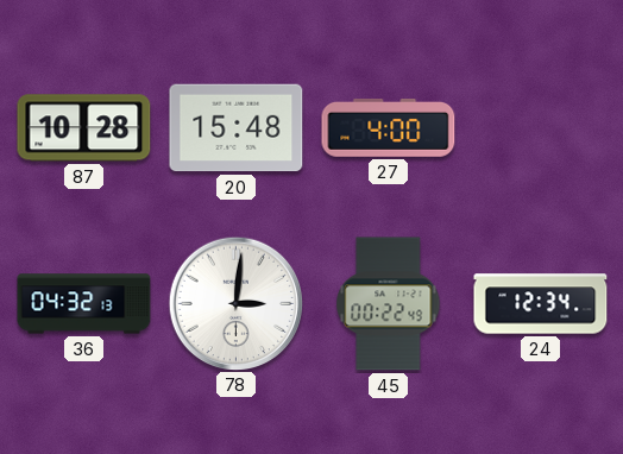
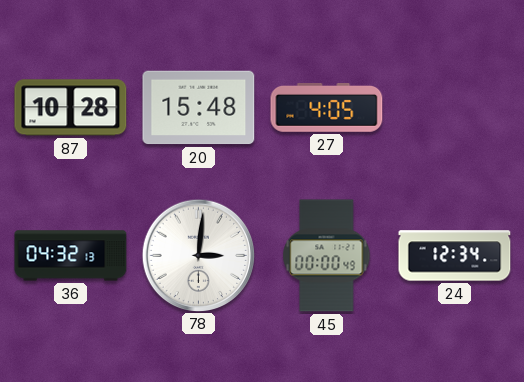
27: 4:00 -> 4:05 (327, 108)
45: 00:22 -> 00:00 (327, 256)
